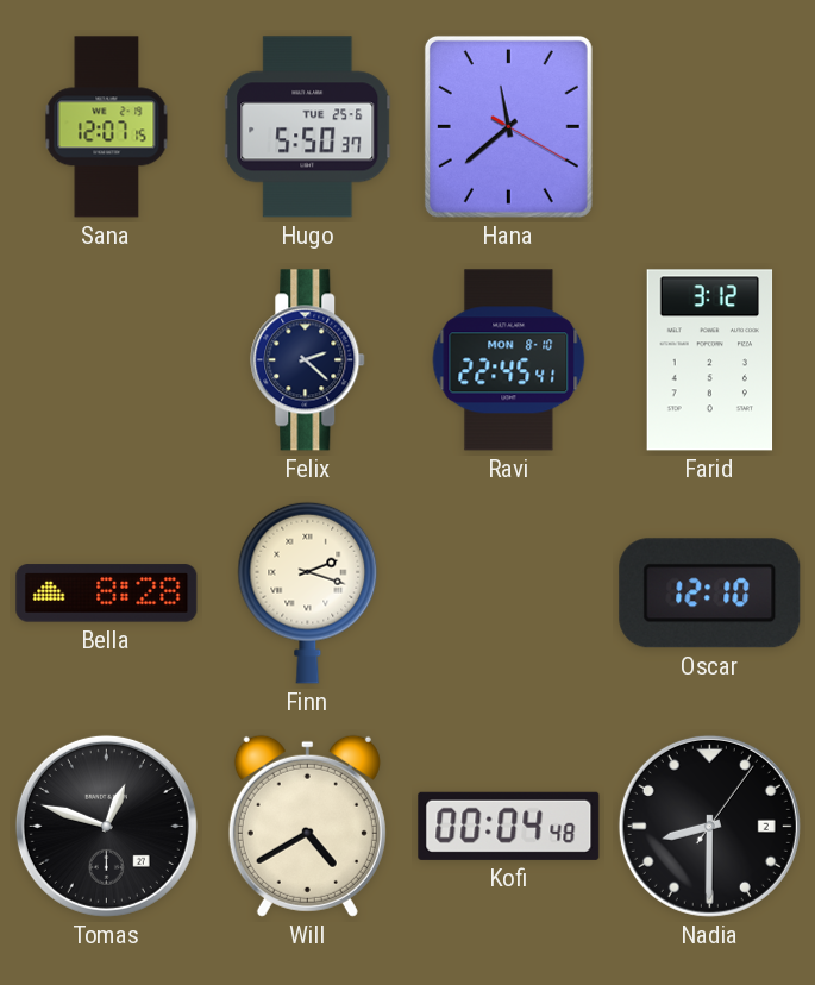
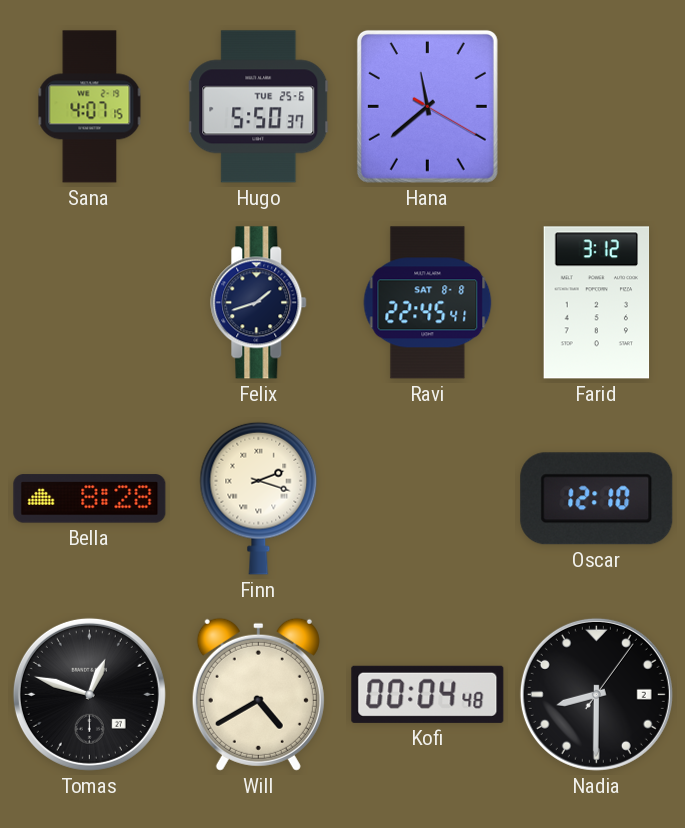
Sana: 12:07 -> 4:07 (90, 107)
Felix: 2:22 -> 1:42 (259, 303)
Ravi date: MON 8-10 -> SAT 8-8 (428, 303)
